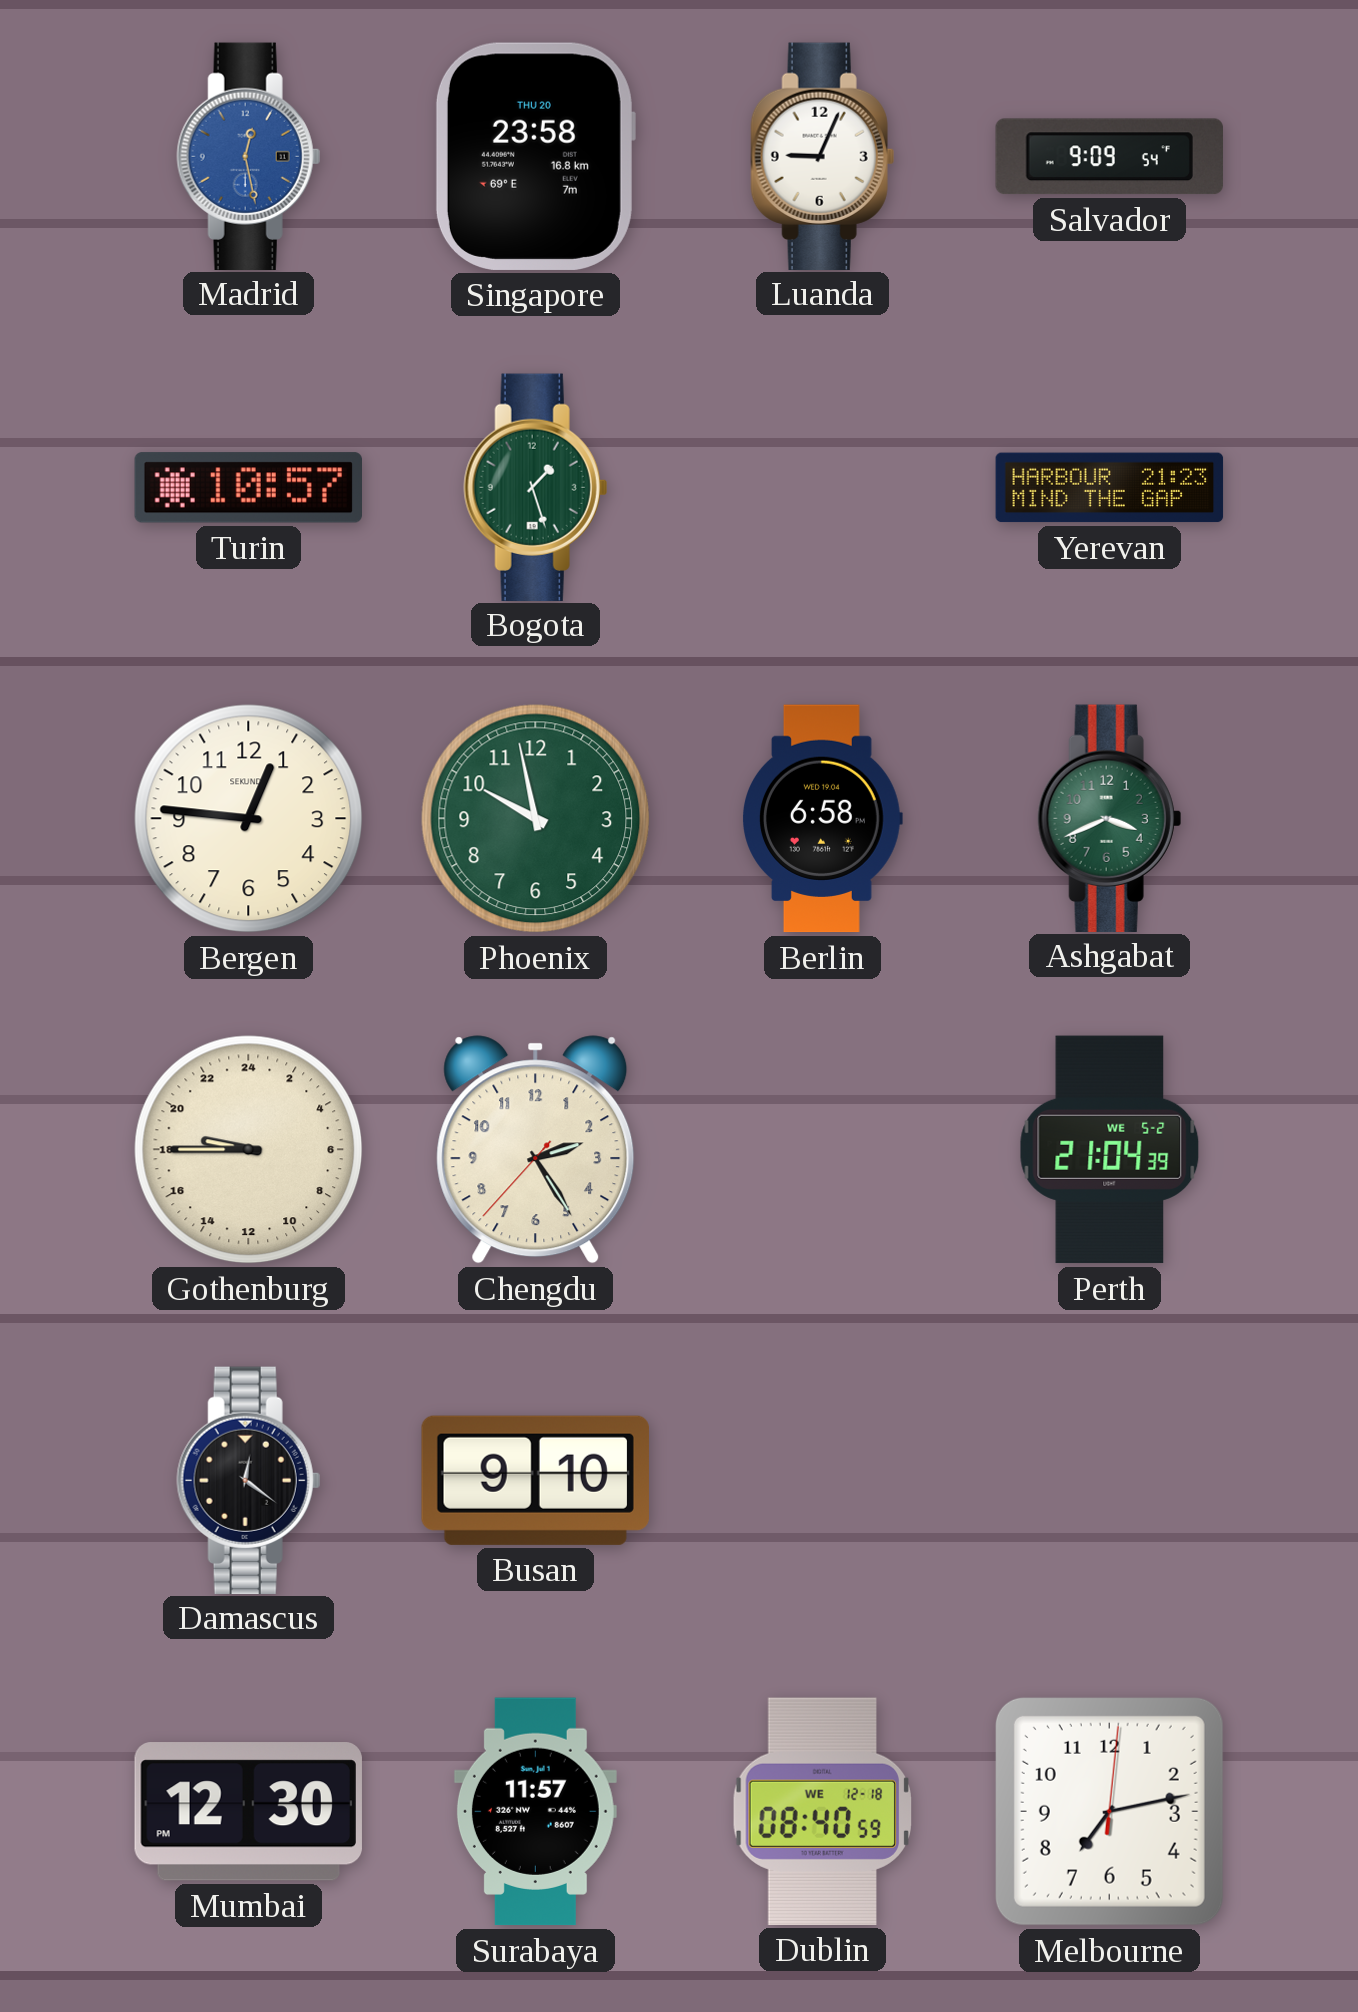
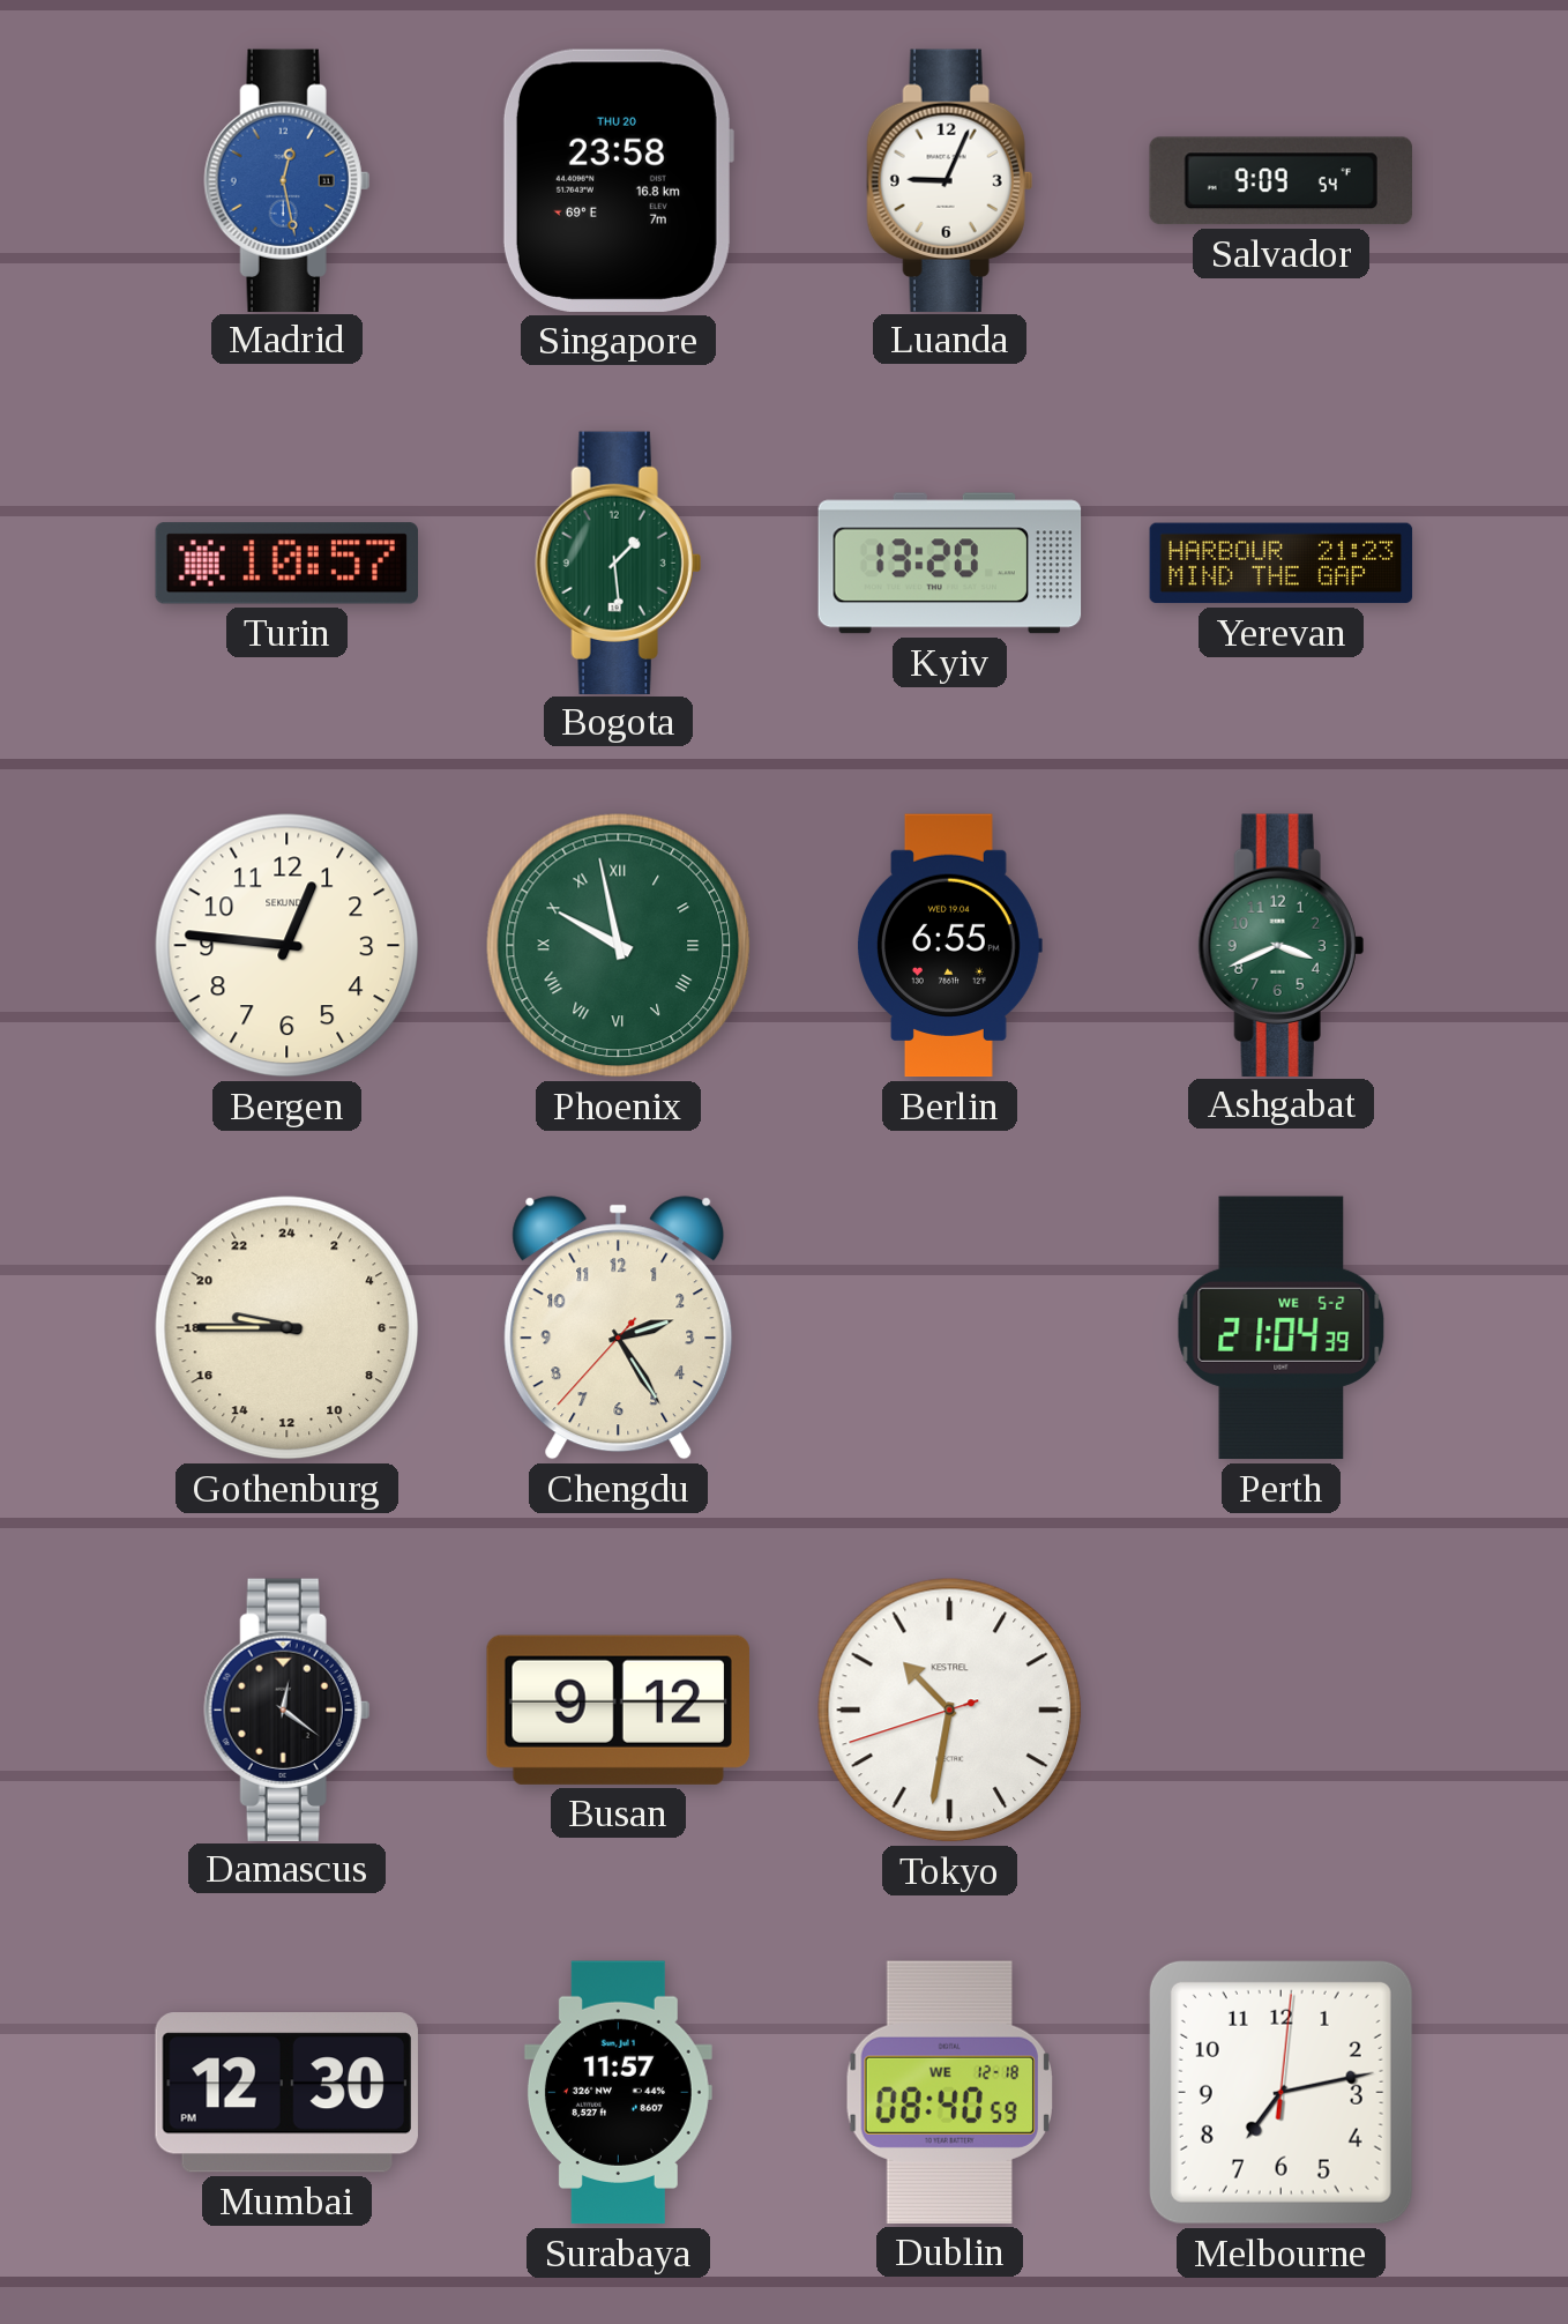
Bogota: 1:27 -> 1:29 (618, 563)
Kyiv: none -> 13:20 (950, 564)
Phoenix numerals: Arabic -> Roman (619, 946)
Berlin: 6:58 -> 6:55 (949, 946)
Busan: 9:10 -> 9:12 (618, 1710)
Tokyo: none -> 10:31 (950, 1711)
